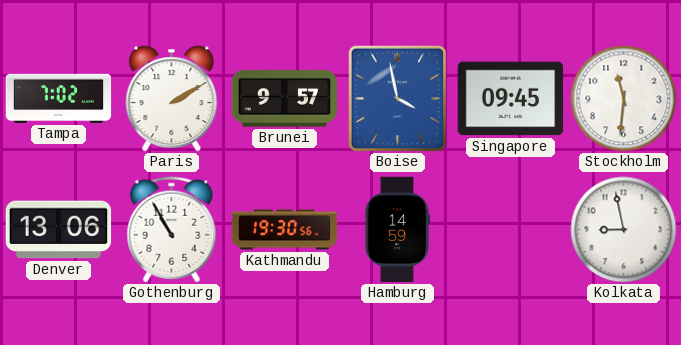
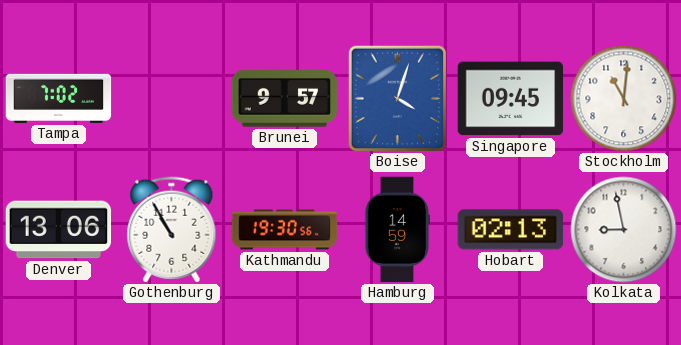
Paris: 2:10 -> none (172, 99)
Boise: 3:58 -> 4:03 (398, 99)
Stockholm: 11:31 -> 11:01 (624, 99)
Hobart: none -> 02:13 (511, 230)
